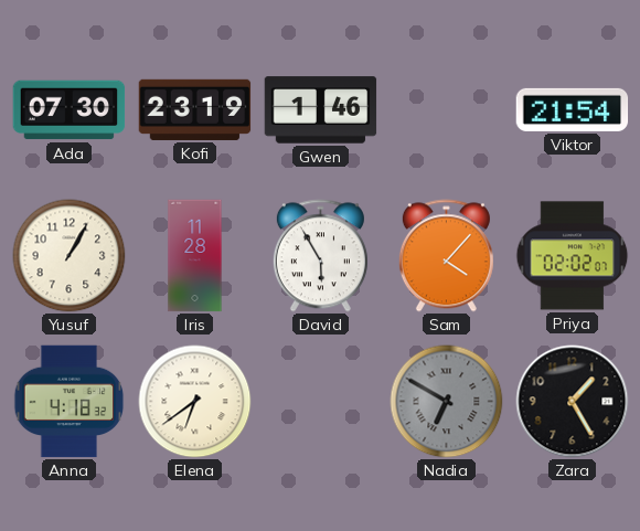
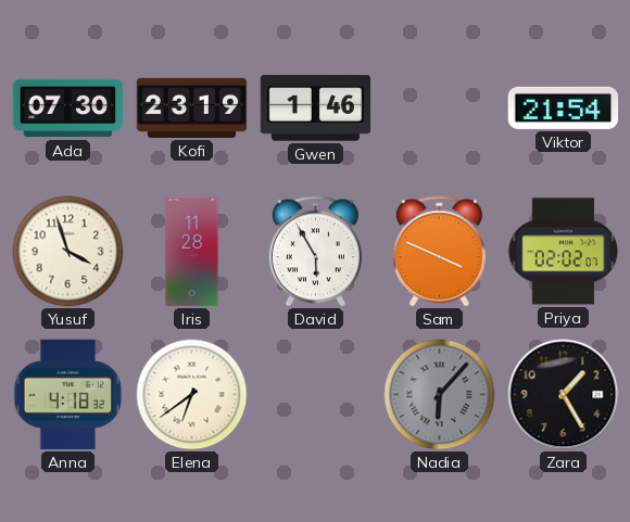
Yusuf: 1:05 -> 3:57 (68, 252)
Sam: 4:07 -> 3:49 (439, 252)
Nadia: 6:50 -> 6:07 (440, 395)
